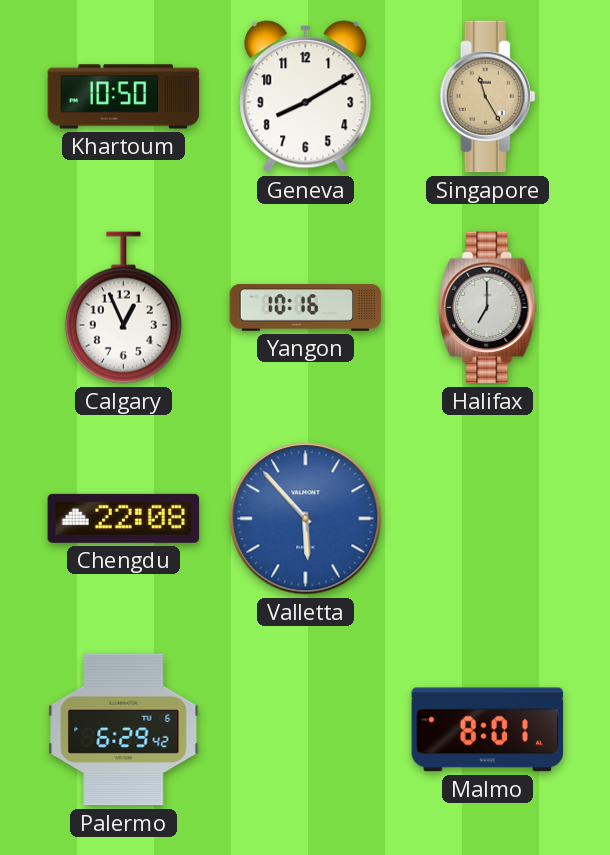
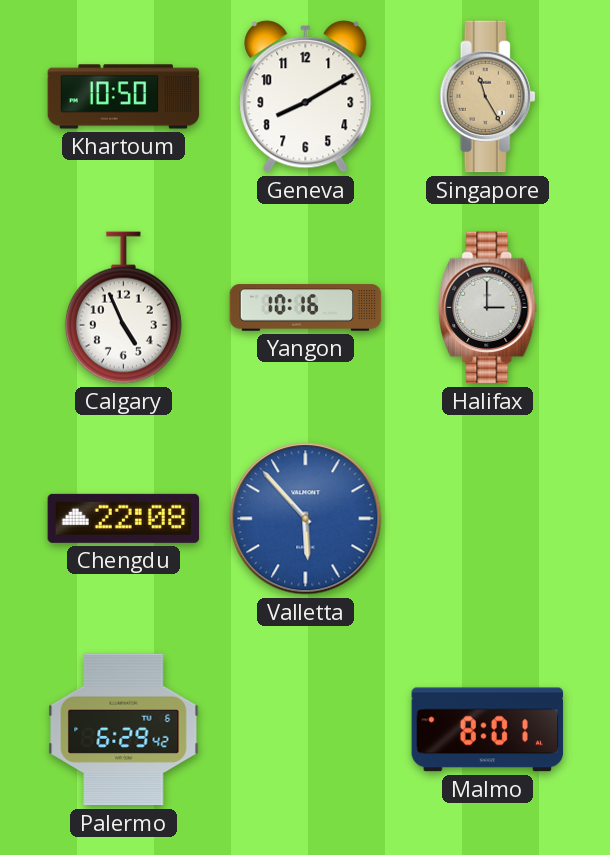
Calgary: 12:56 -> 4:56 (123, 308)
Halifax: 7:00 -> 3:00 (488, 308)
